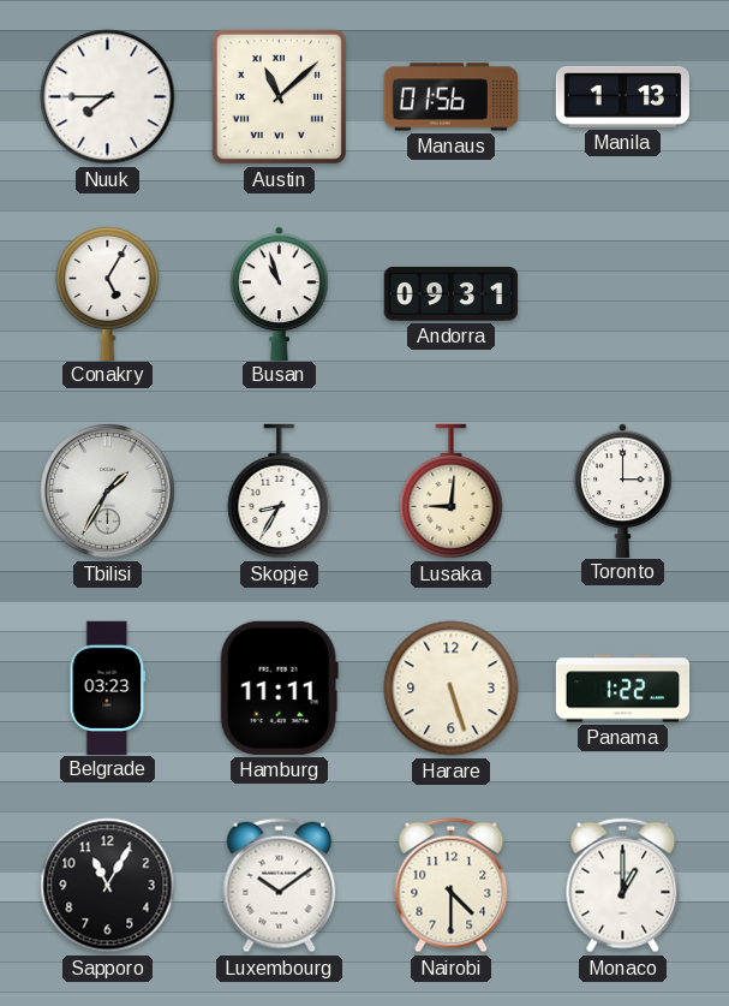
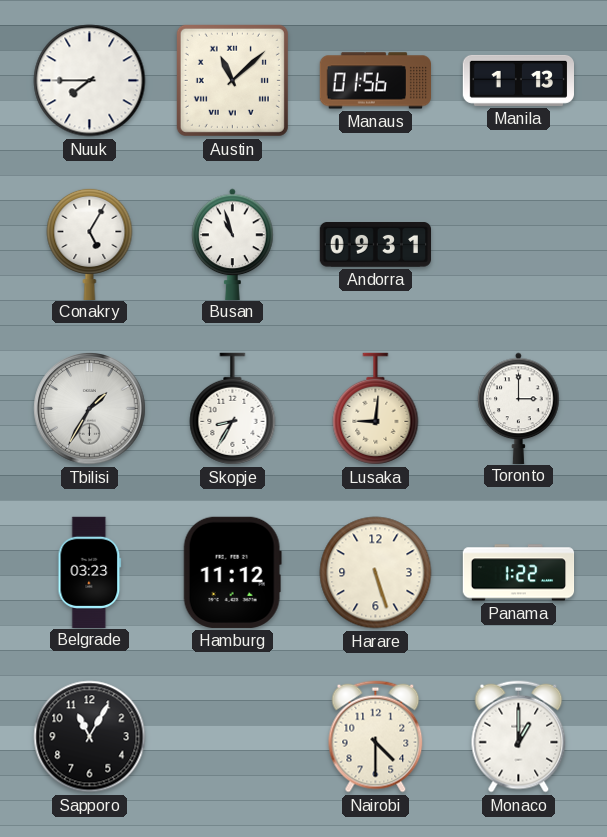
Hamburg: 11:11 -> 11:12 (232, 572)
Luxembourg: 10:09 -> none (280, 886)
